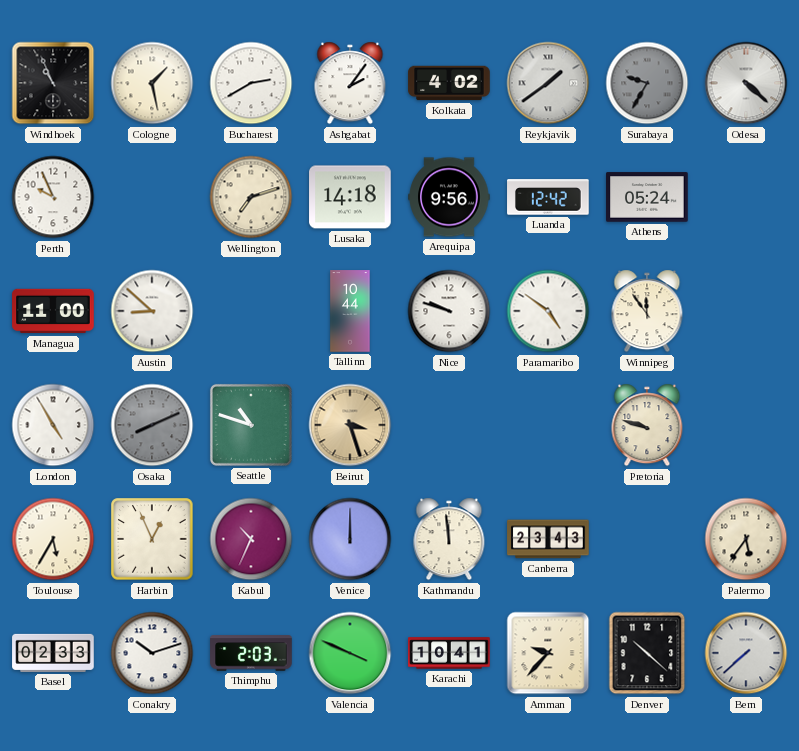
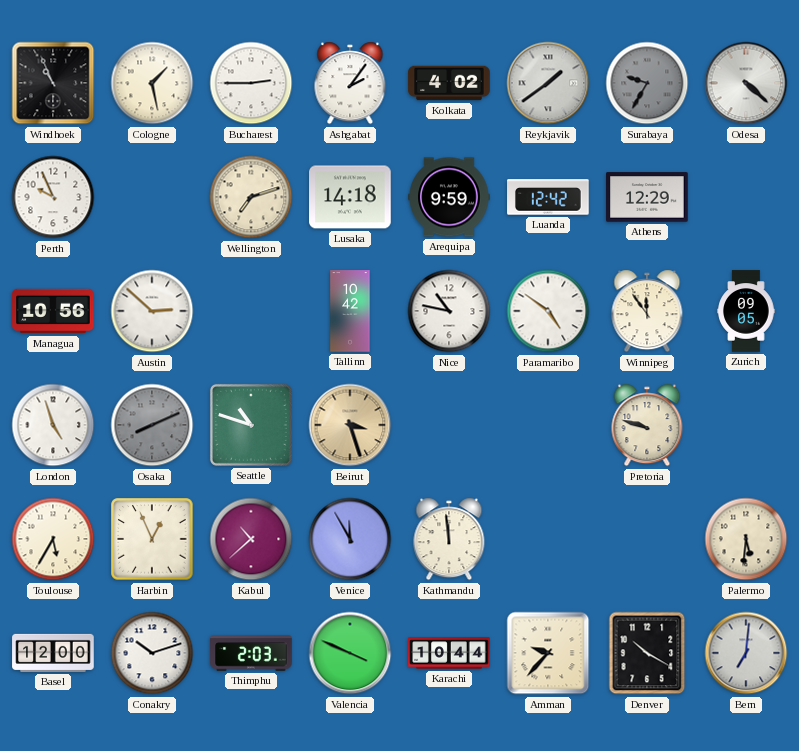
Bucharest: 2:40 -> 2:45 (251, 83)
Arequipa: 9:56 -> 9:59 (449, 197)
Athens: 05:24 -> 12:29 (647, 197)
Managua: 11:00 -> 10:56 (53, 311)
Austin: 8:52 -> 2:52 (152, 311)
Tallinn: 10:44 -> 10:42 (350, 311)
Nice: 9:48 -> 10:47 (449, 311)
Zurich: none -> 09:05 (746, 311)
London: 4:55 -> 4:57 (53, 425)
Kabul: 10:34 -> 10:38 (251, 539)
Venice: 12:00 -> 11:55 (350, 539)
Canberra: 23:43 -> none (548, 539)
Palermo: 5:36 -> 5:31 (746, 539)
Basel: 02:33 -> 12:00 (53, 653)
Karachi: 10:41 -> 10:44 (449, 653)
Denver: 10:22 -> 10:20 (647, 653)
Bern: 7:38 -> 7:01 (746, 653)
